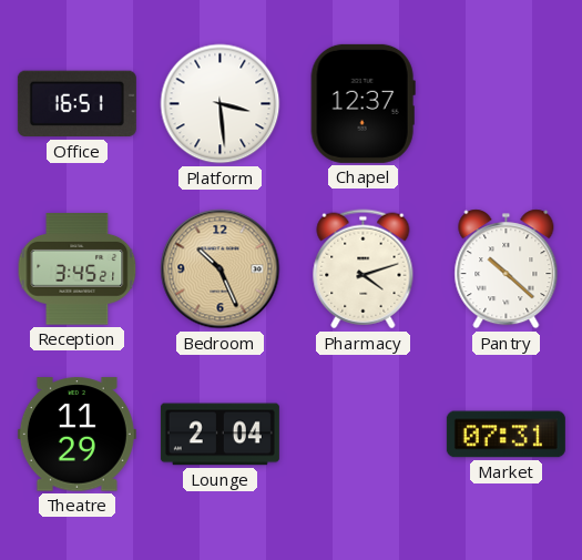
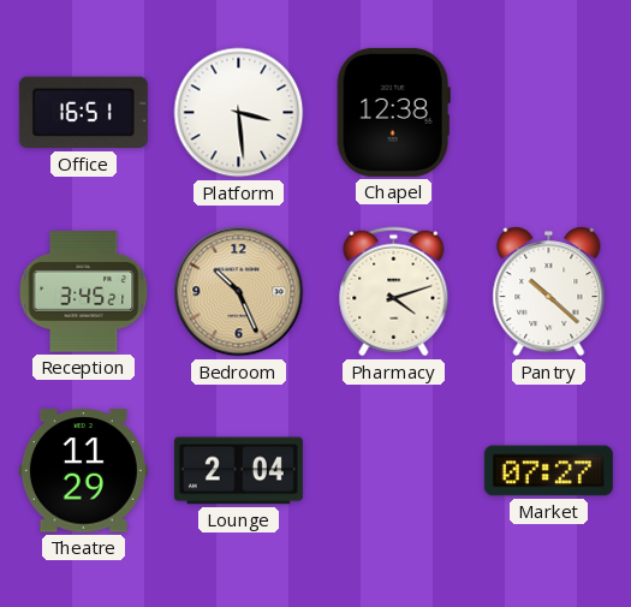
Chapel: 12:37 -> 12:38 (393, 112)
Market: 07:31 -> 07:27 (548, 471)
